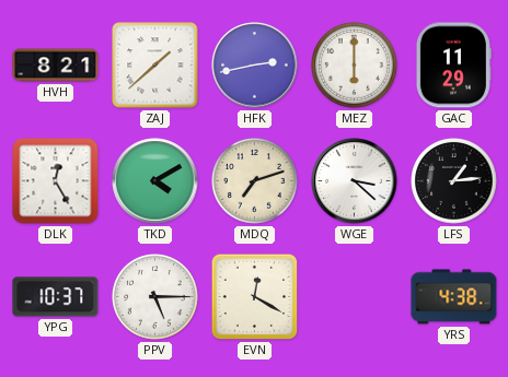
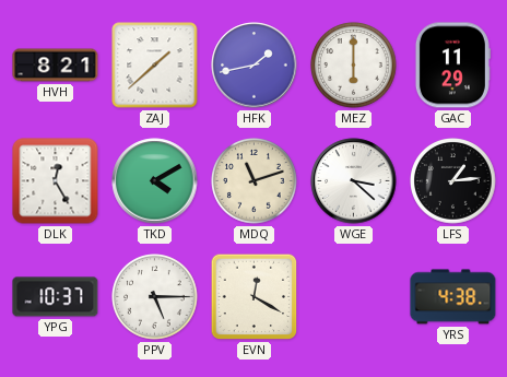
HFK: 2:43 -> 1:43 (255, 66)
MDQ: 7:12 -> 11:12 (255, 181)
